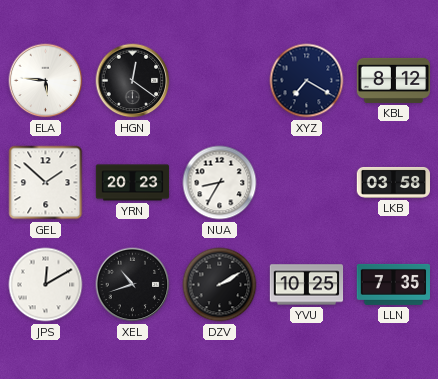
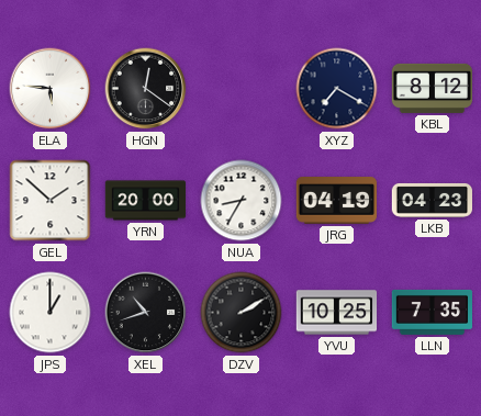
YRN: 20:23 -> 20:00 (146, 201)
JRG: none -> 04:19 (337, 201)
LKB: 03:58 -> 04:23 (433, 200)
JPS: 12:10 -> 1:00 (51, 313)
